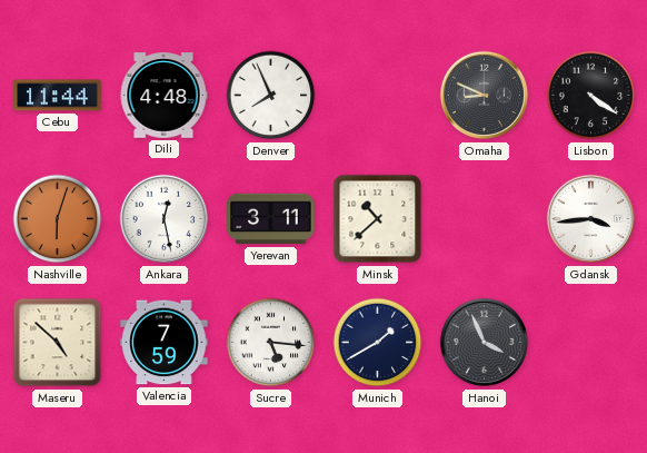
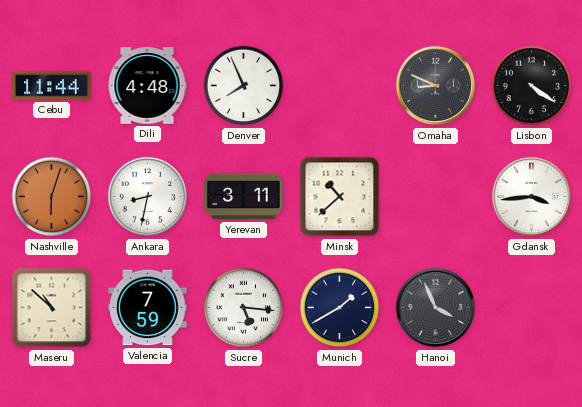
Ankara: 12:28 -> 8:32 (148, 197)
Maseru: 4:52 -> 10:52 (52, 308)
